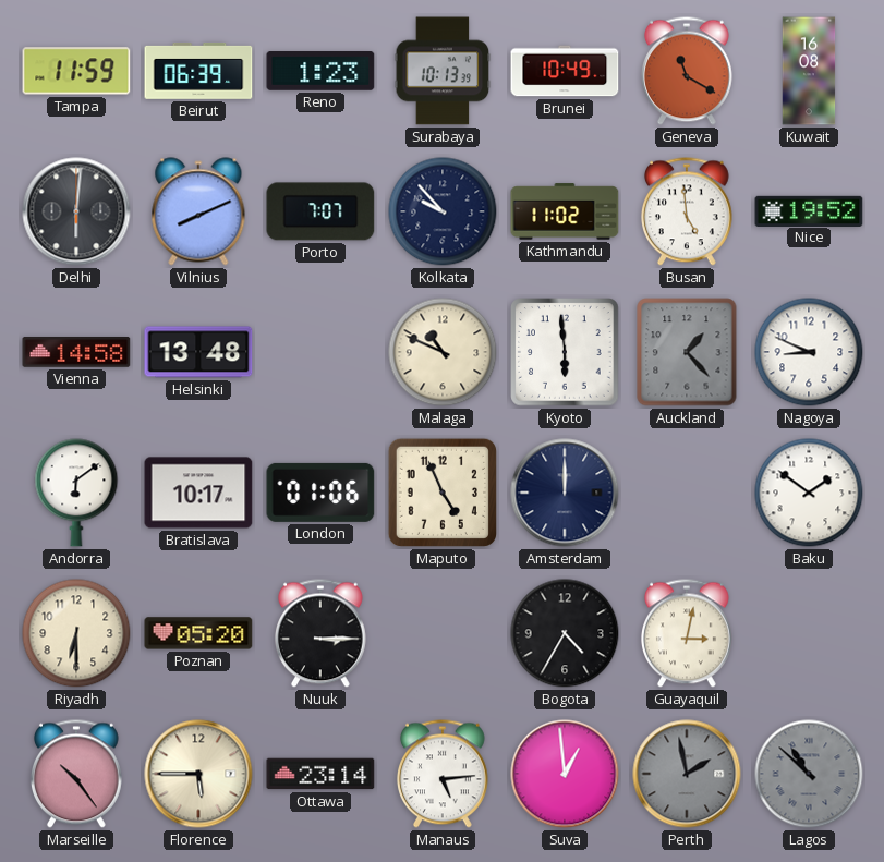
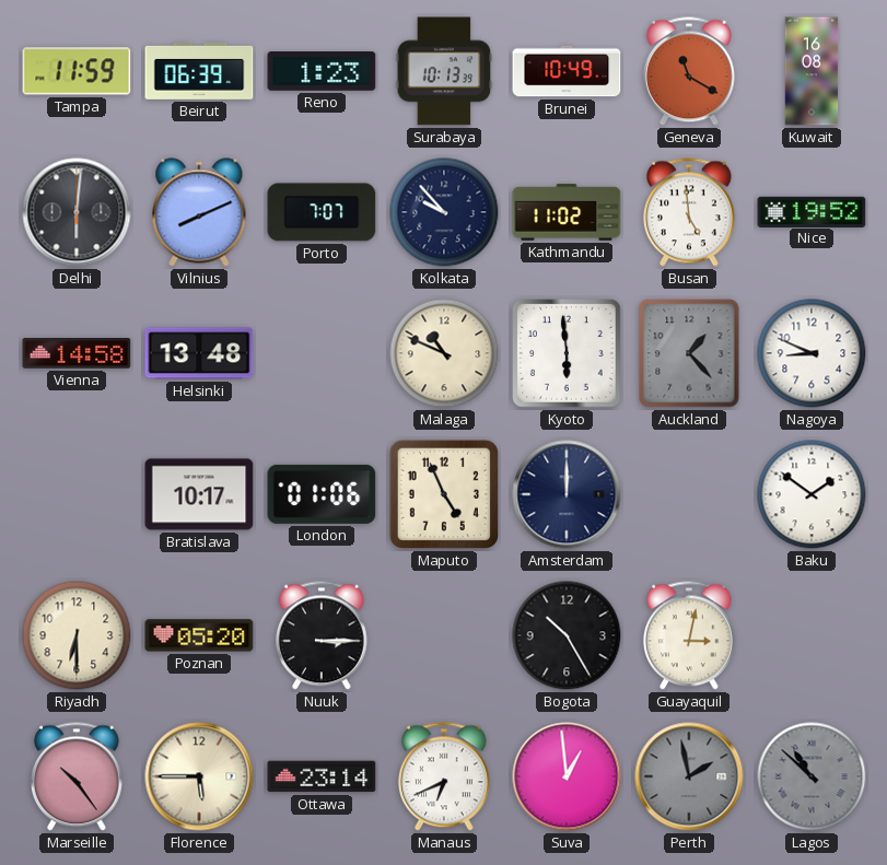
Andorra: 6:09 -> none (76, 493)
Bogota: 4:35 -> 10:25 (567, 635)
Manaus: 5:14 -> 6:41 (444, 776)
